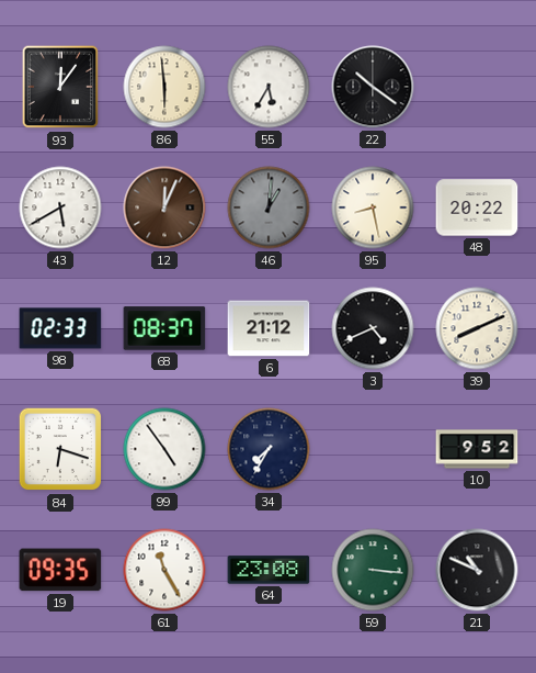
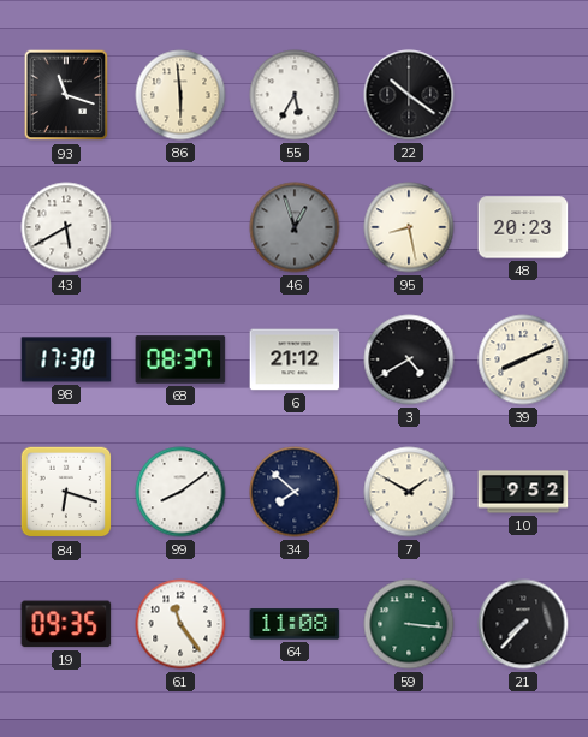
93: 12:06 -> 11:18 (66, 95)
12: 12:04 -> none (164, 207)
46: 1:01 -> 12:57 (295, 227)
48: 20:22 -> 20:23 (523, 227)
98: 02:33 -> 17:30 (66, 359)
3: 4:41 -> 4:40 (409, 359)
99: 4:54 -> 8:09 (180, 492)
34: 7:35 -> 7:52 (295, 492)
7: none -> 1:50 (409, 492)
61: 11:25 -> 11:24 (180, 624)
64: 23:08 -> 11:08 (295, 624)
21: 10:49 -> 7:37 (523, 624)
